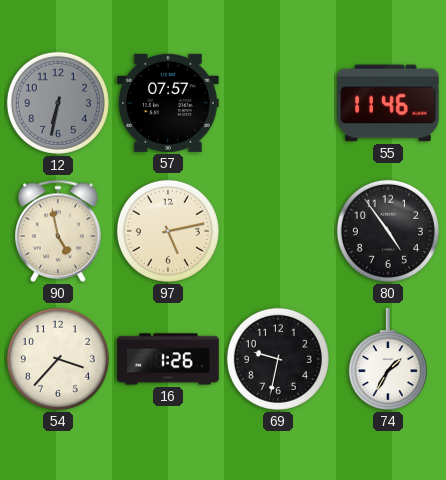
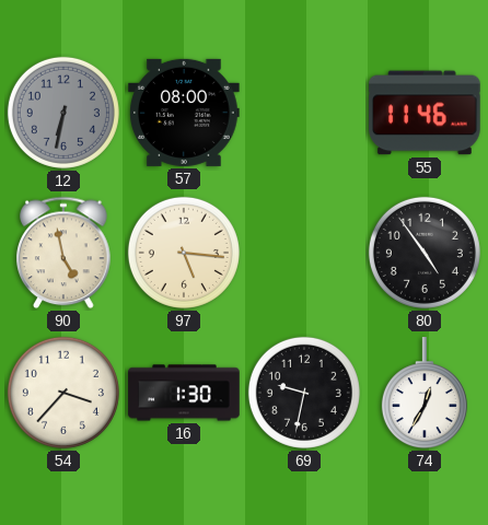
57: 07:57 -> 08:00 (184, 113)
97: 5:13 -> 5:16 (184, 253)
16: 1:26 -> 1:30 (184, 393)
74: 1:35 -> 12:35 (425, 394)
